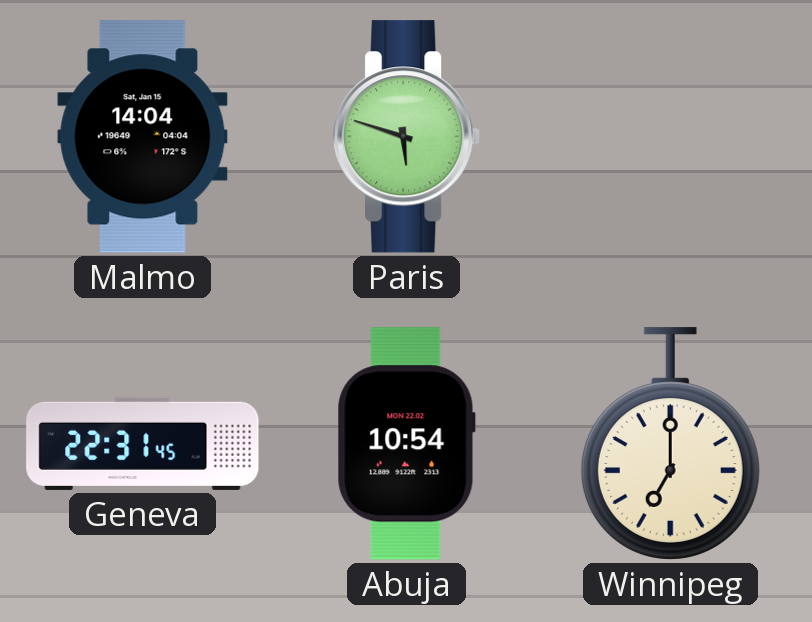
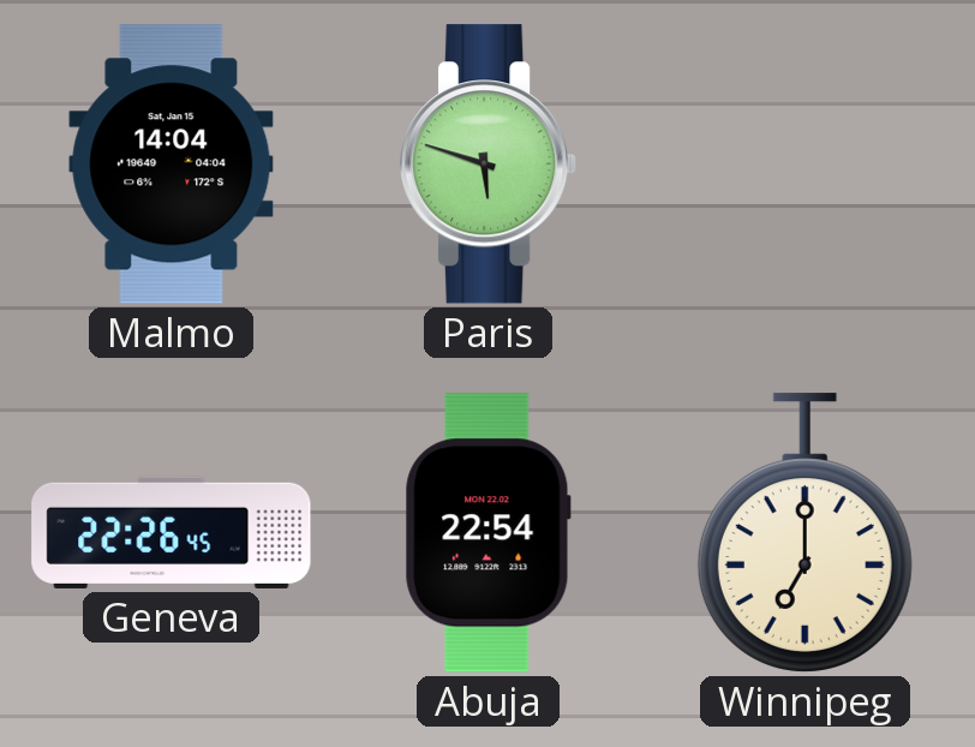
Geneva: 22:31 -> 22:26 (172, 532)
Abuja: 10:54 -> 22:54 (487, 533)
